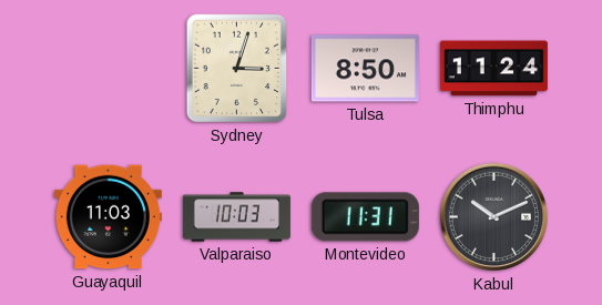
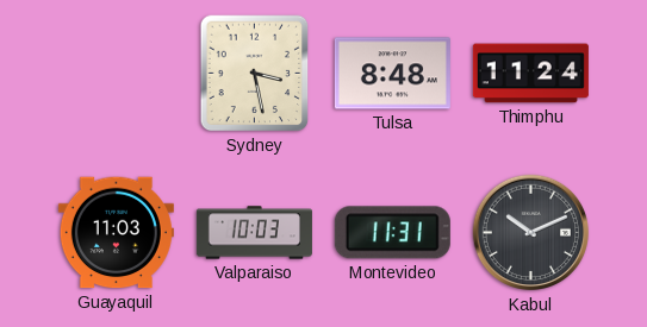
Sydney: 3:03 -> 3:28 (255, 74)
Tulsa: 8:50 -> 8:48 (392, 74)
